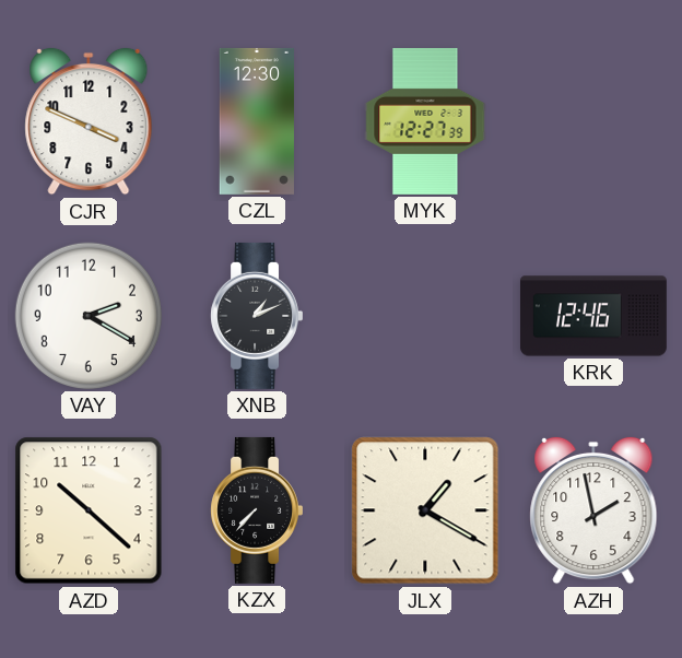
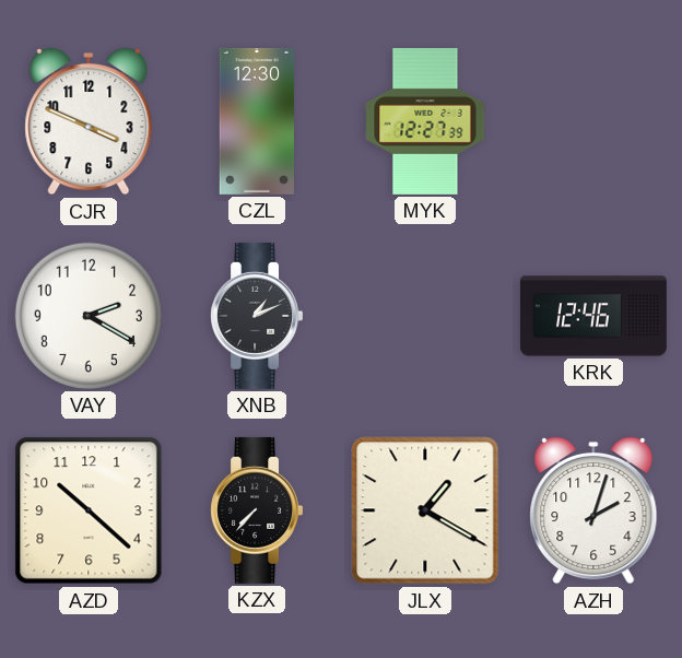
AZH: 1:58 -> 2:03 (593, 510)
